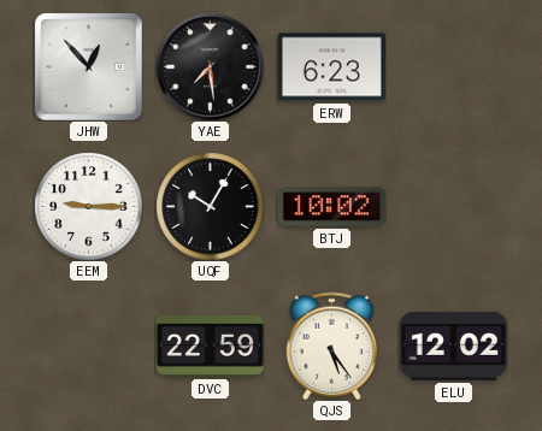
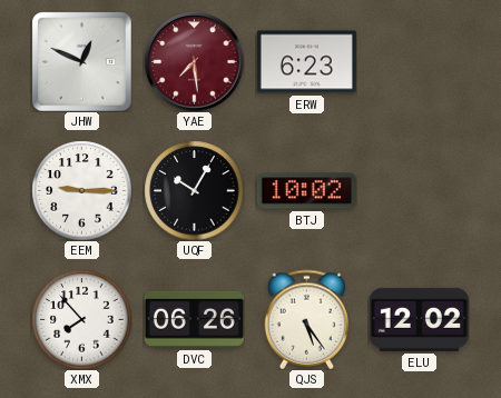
JHW: 12:53 -> 12:49 (81, 61)
YAE dial: black -> burgundy (194, 61)
XMX: none -> 7:53 (81, 319)
DVC: 22:59 -> 06:26 (194, 319)
